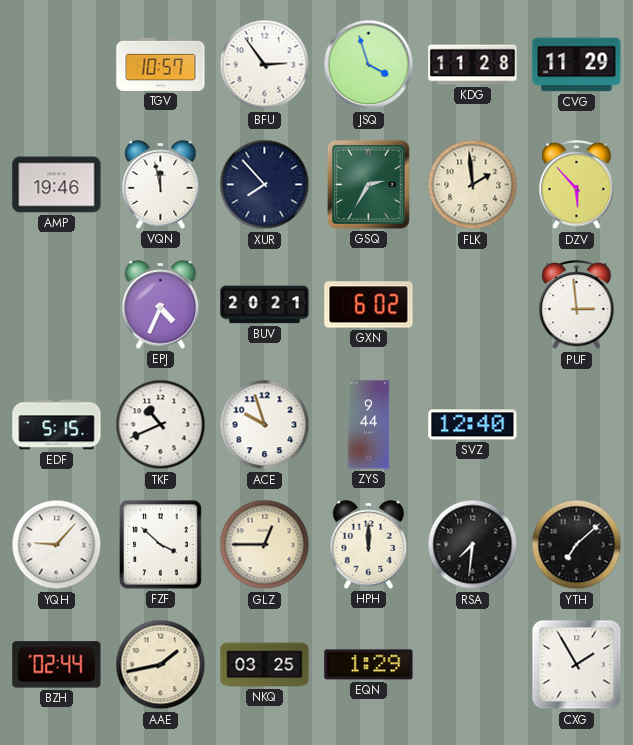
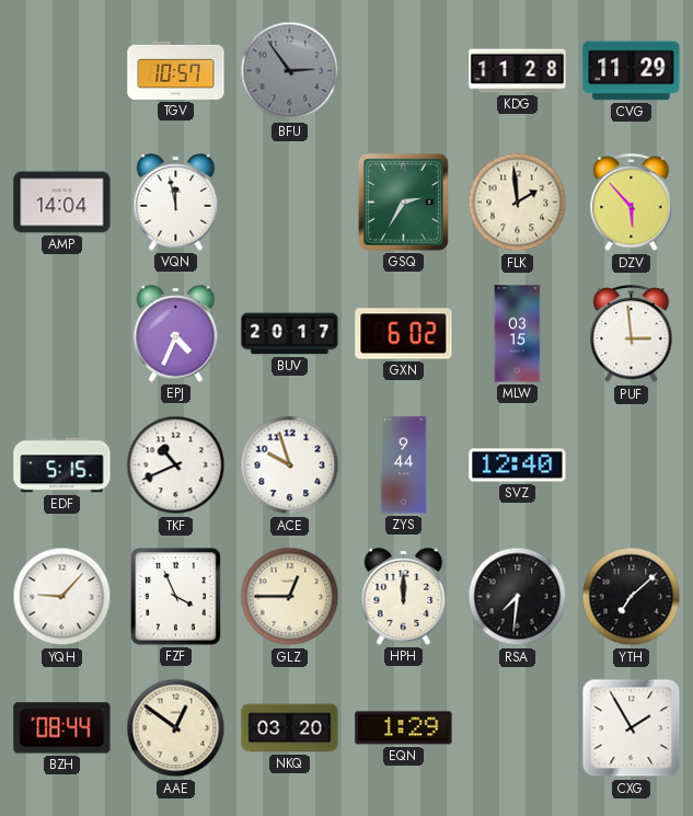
BFU dial: white -> grey (290, 71)
JSQ: 3:57 -> none (369, 65)
AMP: 19:46 -> 14:04 (62, 203)
XUR: 7:53 -> none (265, 185)
BUV: 20:21 -> 20:17 (290, 334)
MLW: none -> 03:15 (518, 334)
FZF: 3:52 -> 3:56 (176, 597)
BZH: 02:44 -> 08:44 (62, 728)
AAE: 1:43 -> 12:51 (176, 728)
NKQ: 03:25 -> 03:20 (290, 728)
